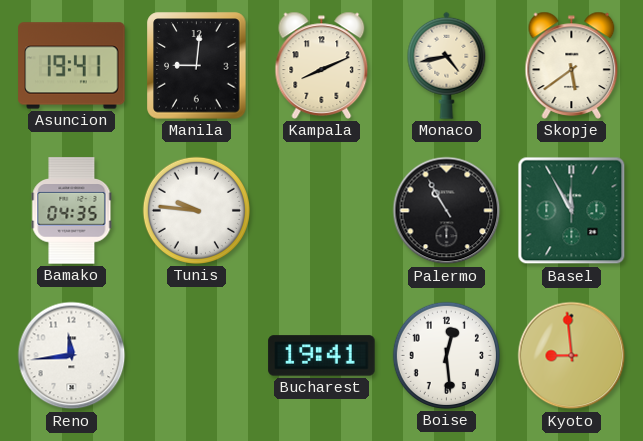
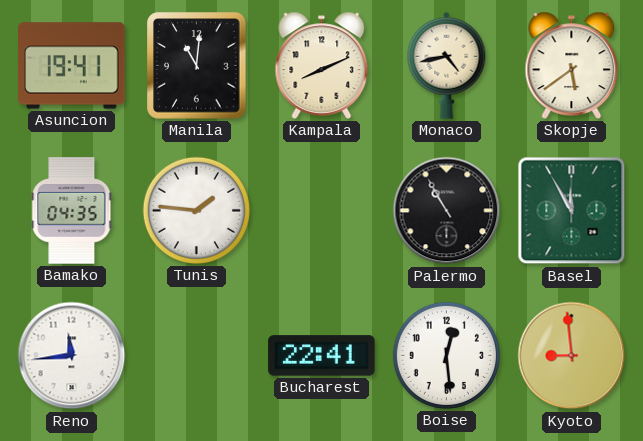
Manila: 9:01 -> 11:01 (197, 66)
Tunis: 9:46 -> 1:46 (196, 210)
Bucharest: 19:41 -> 22:41 (322, 356)
